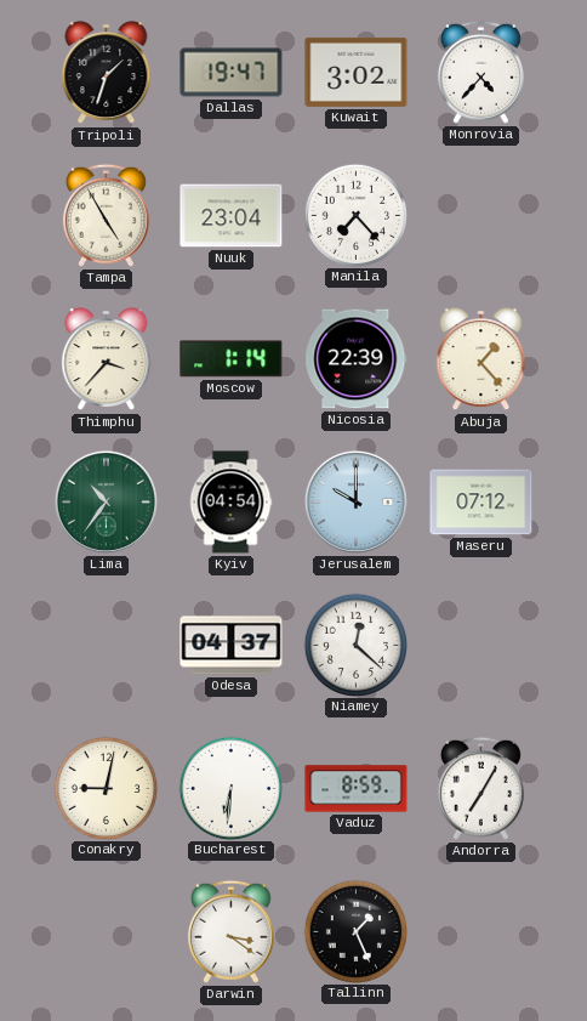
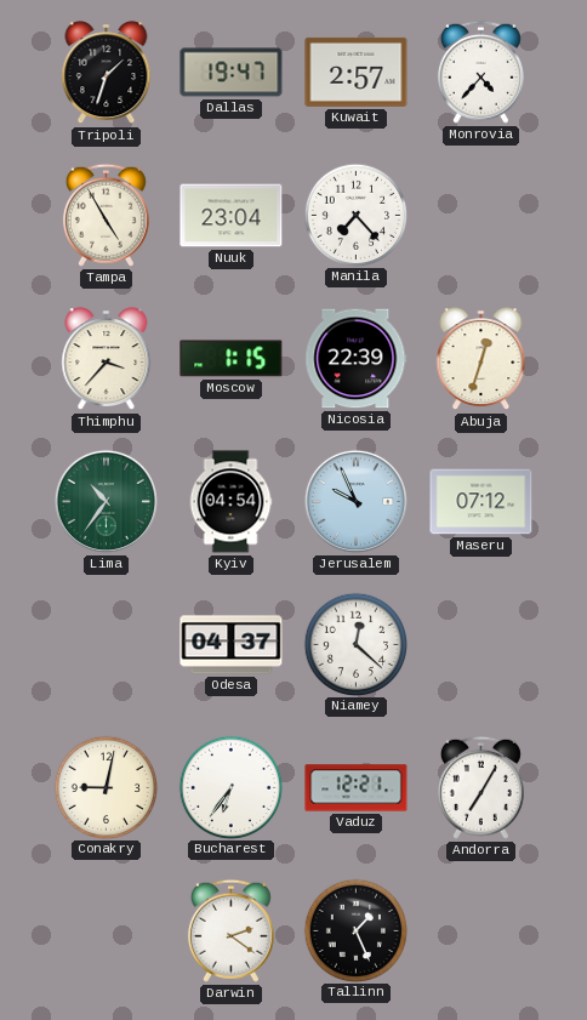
Kuwait: 3:02 -> 2:57 (357, 72)
Moscow: 1:14 -> 1:15 (232, 359)
Abuja: 1:23 -> 12:33 (481, 359)
Jerusalem: 10:00 -> 9:56 (355, 501)
Bucharest: 6:31 -> 6:36 (230, 787)
Vaduz: 8:59 -> 12:21 (357, 788)
Darwin: 3:21 -> 2:21 (230, 930)
